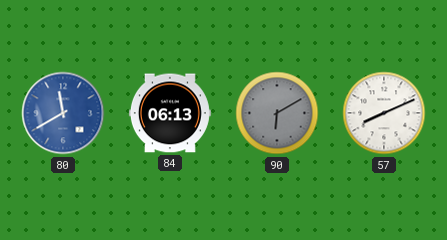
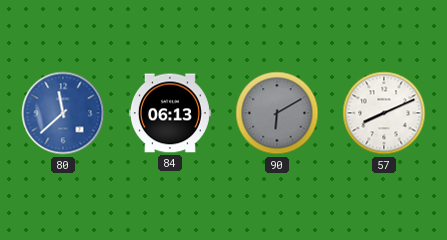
80: 11:40 -> 11:38 (63, 113)
